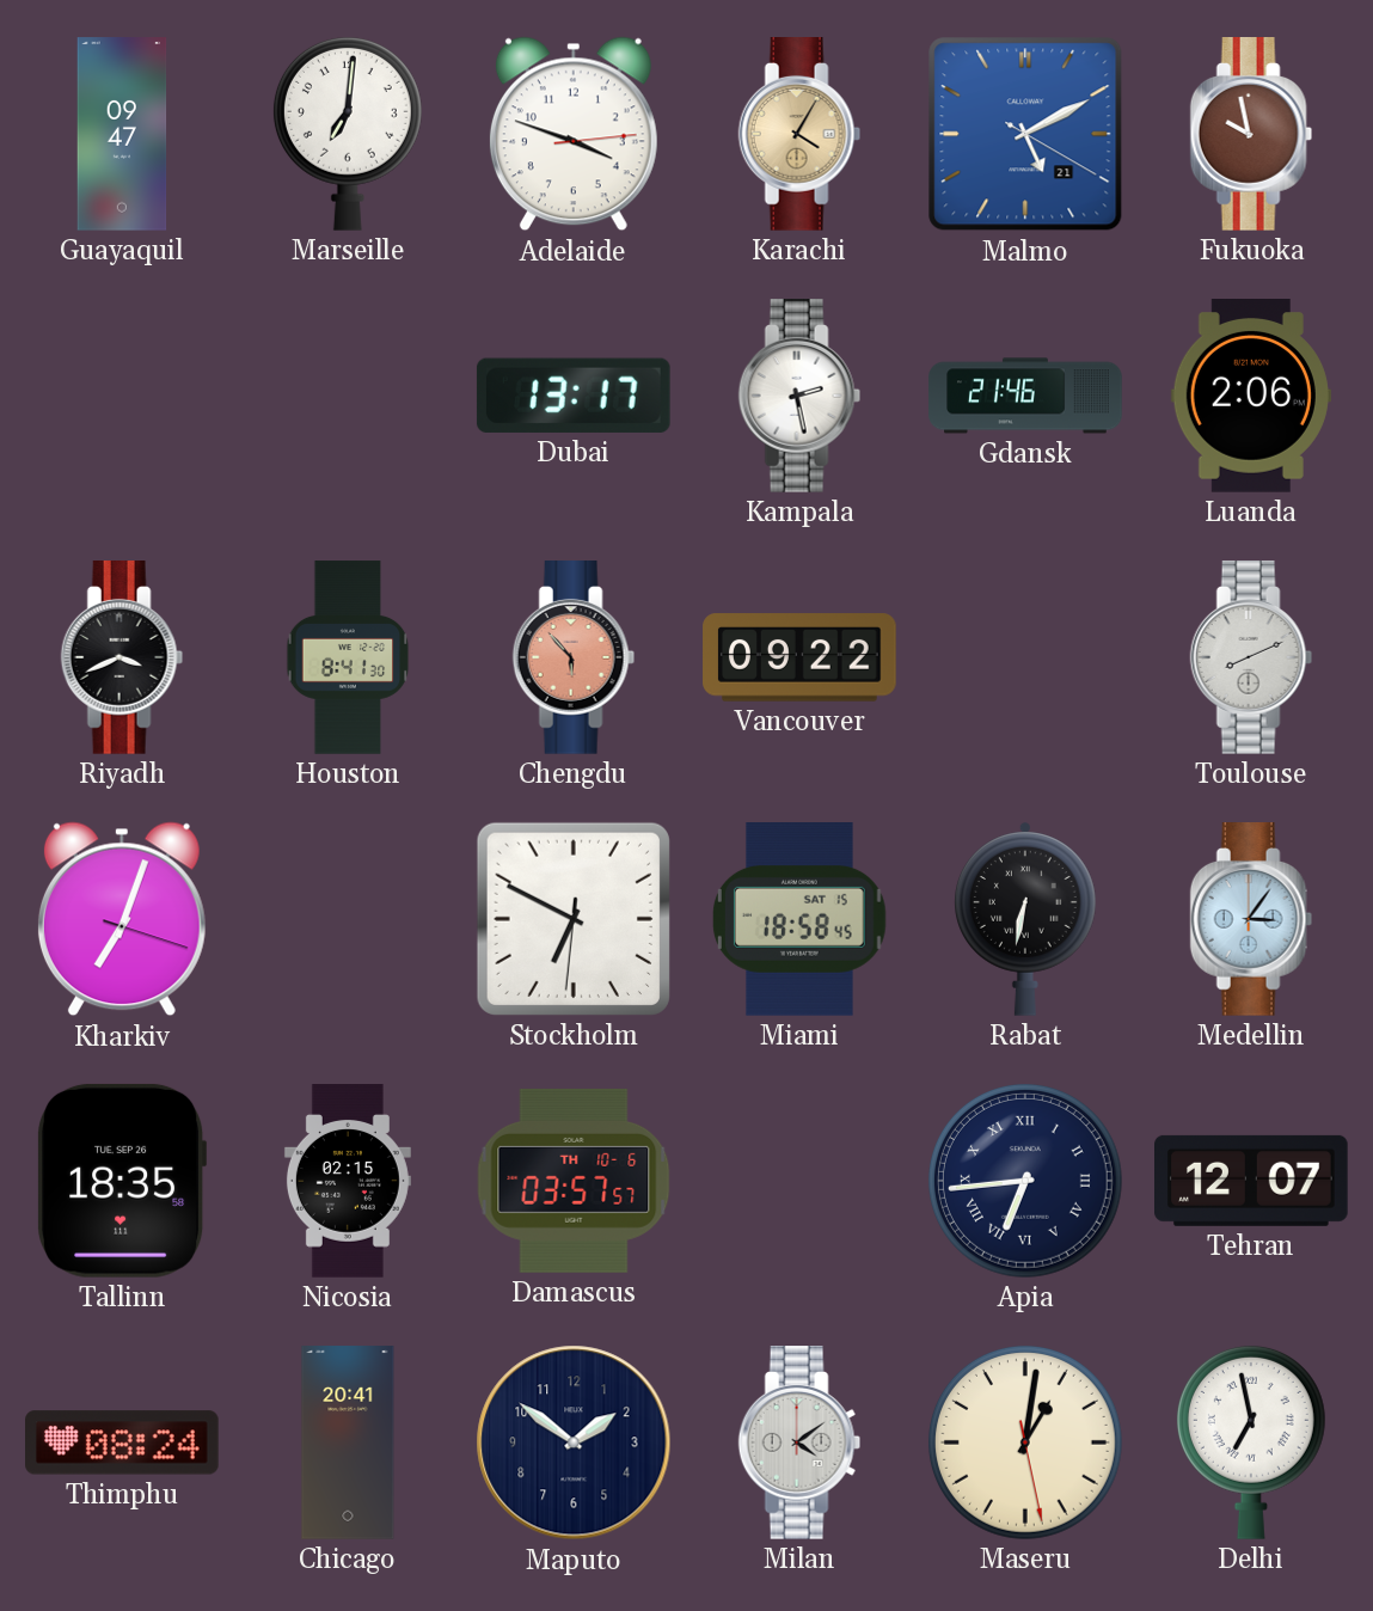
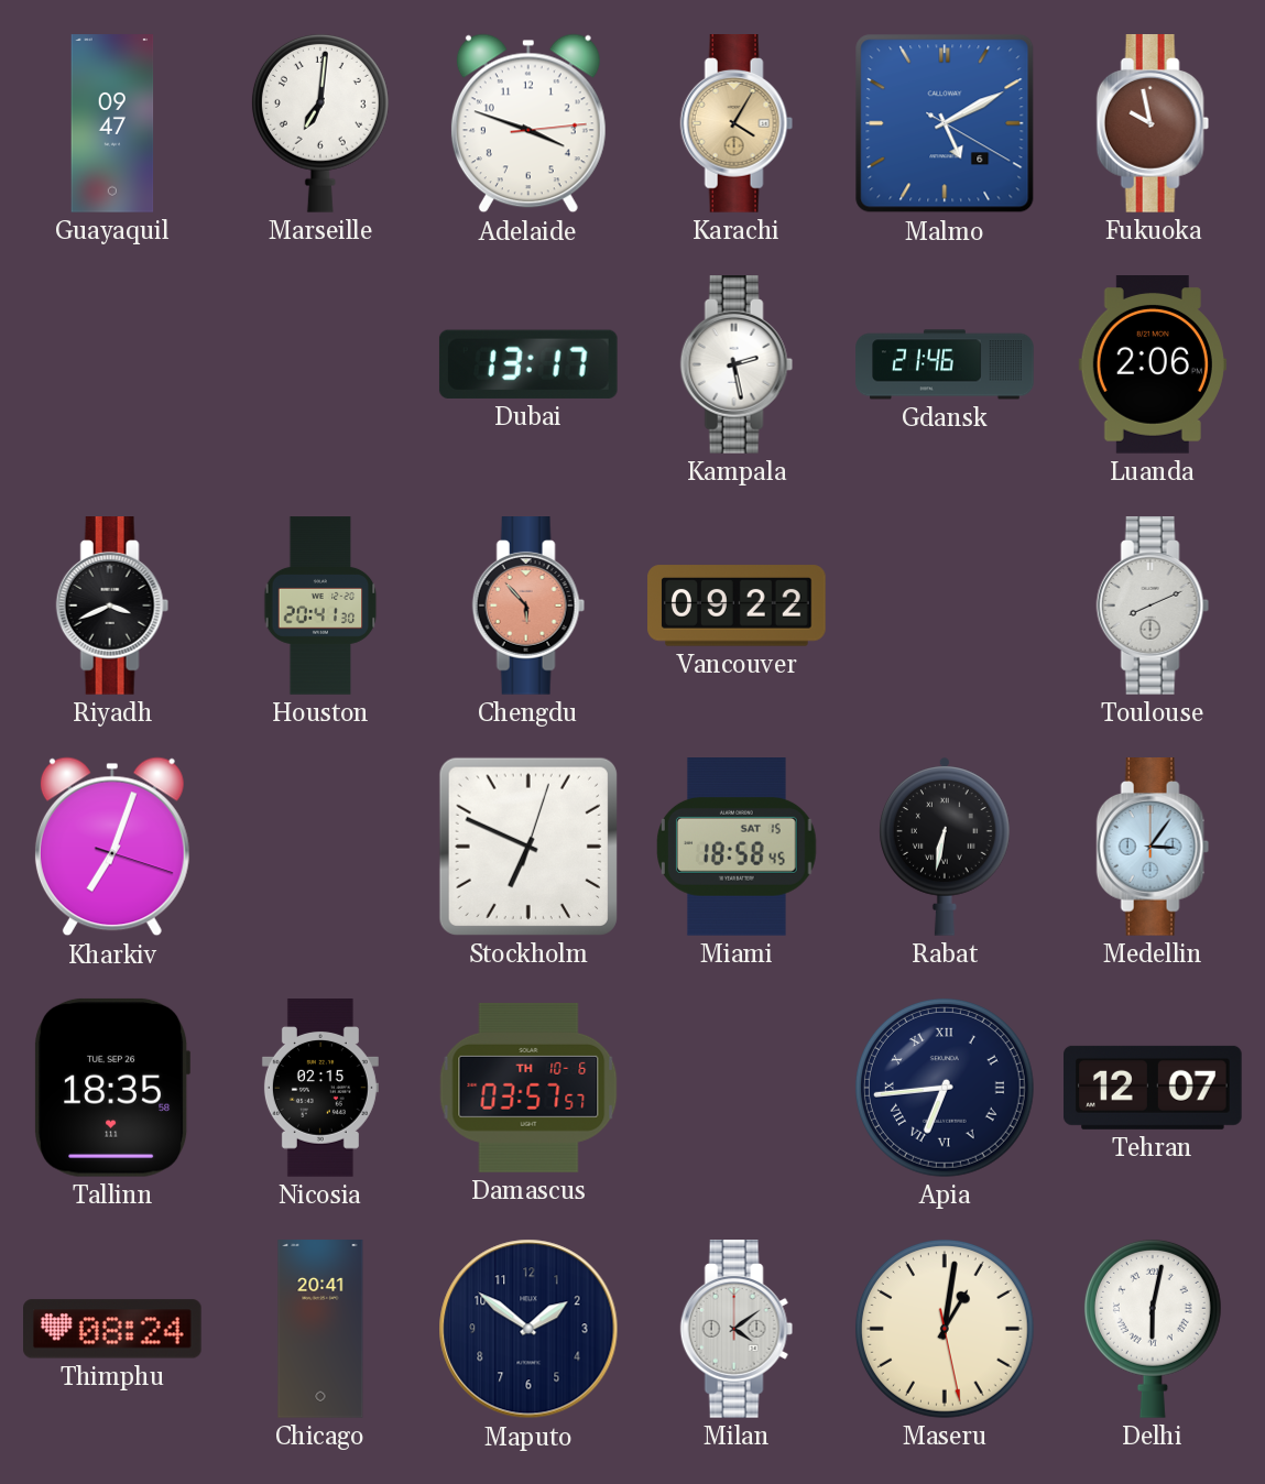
Malmo date: 21 -> 6 (945, 123)
Houston: 8:41 -> 20:41 (320, 605)
Stockholm: 6:49:31 -> 6:49:03 (528, 847)
Delhi: 6:58 -> 6:02 (1153, 1329)
